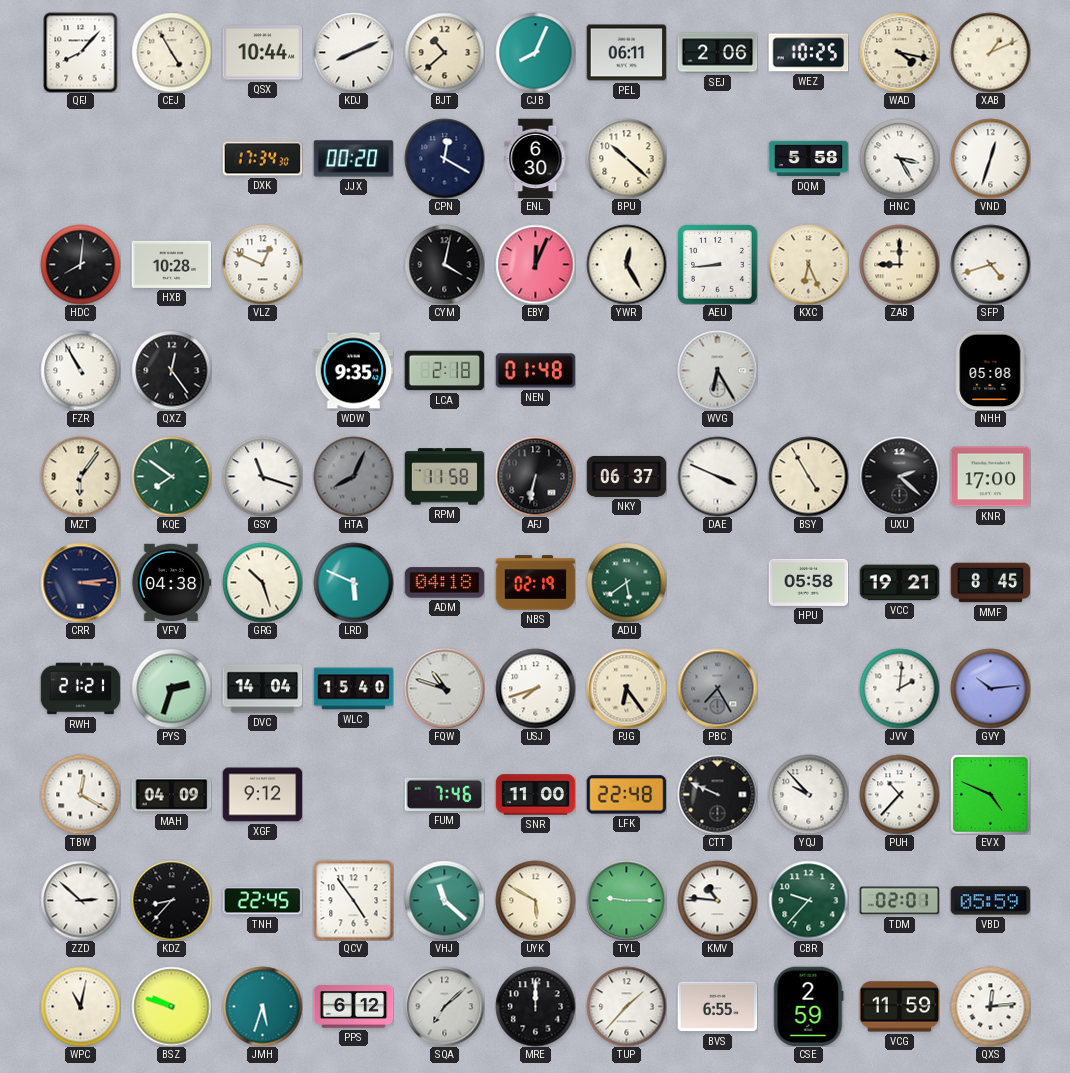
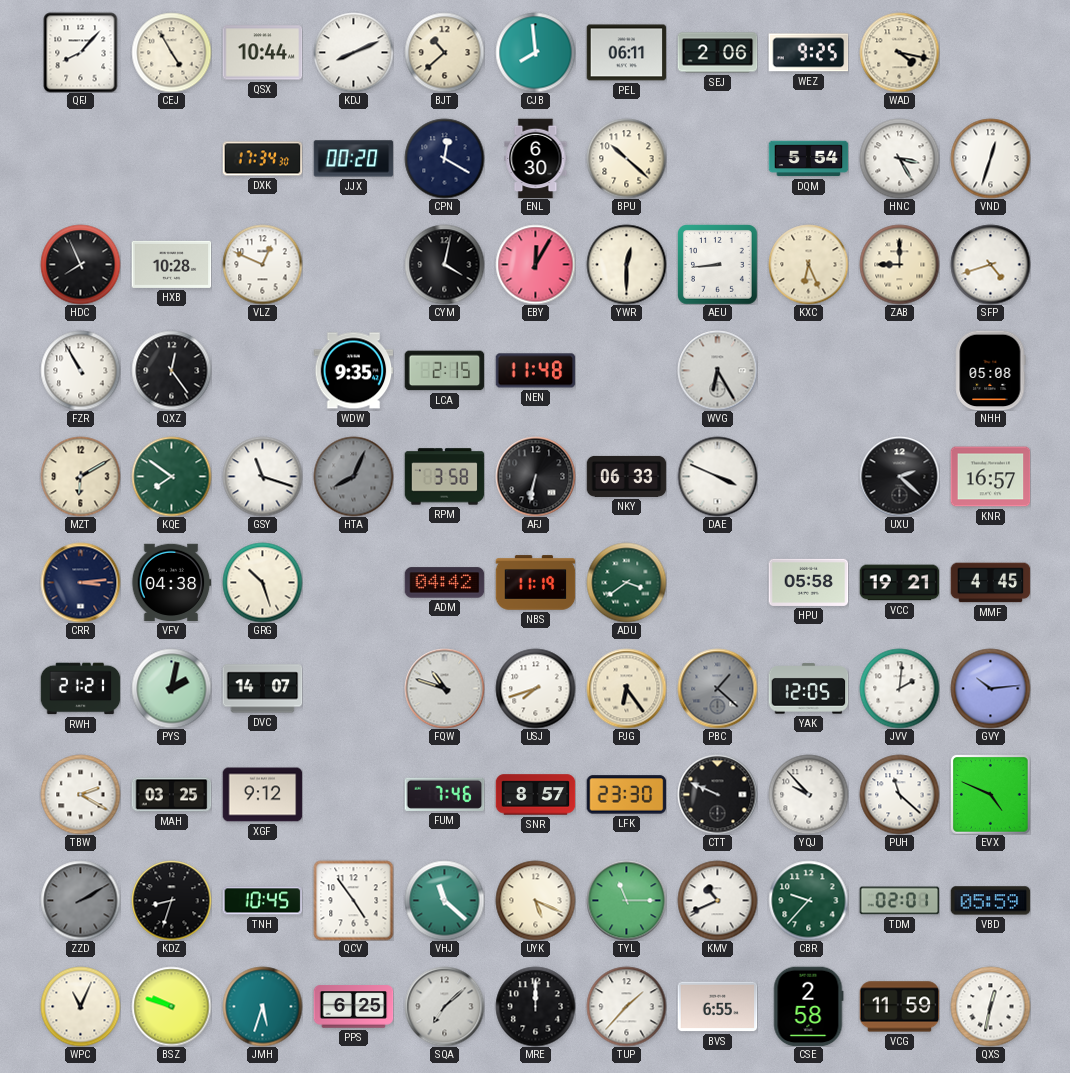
CJB: 8:04 -> 7:59 (535, 52)
WEZ: 10:25 -> 9:25 (808, 53)
XAB: 1:11 -> none (990, 52)
DQM: 5:58 -> 5:54 (808, 159)
HDC: 8:01 -> 7:56 (80, 264)
EBY: 12:04 -> 12:05 (535, 264)
YWR: 12:25 -> 12:30 (626, 264)
LCA: 2:18 -> 2:15 (444, 371)
NEN: 01:48 -> 11:48 (535, 371)
MZT: 6:06 -> 6:10 (80, 476)
RPM: 11:58 -> 3:58 (444, 477)
NKY: 06:37 -> 06:33 (626, 476)
BSY: 4:55 -> none (808, 476)
KNR: 17:00 -> 16:57 (990, 477)
LRD: 5:49 -> none (353, 582)
ADM: 04:18 -> 04:42 (444, 583)
NBS: 02:19 -> 11:19 (535, 583)
ADU: 5:39 -> 3:39 (626, 582)
MMF: 8:45 -> 4:45 (990, 583)
PYS: 2:33 -> 2:02 (171, 688)
DVC: 14:04 -> 14:07 (262, 689)
WLC: 15:40 -> none (353, 689)
PBC: 7:25 -> 1:22 (717, 688)
YAK: none -> 12:05 (808, 689)
TBW: 12:20 -> 2:20 (80, 794)
MAH: 04:09 -> 03:25 (171, 795)
SNR: 11:00 -> 8:57 (535, 795)
LFK: 22:48 -> 23:30 (626, 795)
PUH: 10:37 -> 11:22 (899, 794)
ZZD: 2:52 -> 2:10 (80, 900)
ZZD dial: white -> grey (80, 900)
KDZ: 8:37 -> 8:33 (171, 900)
TNH: 22:45 -> 10:45 (262, 901)
UYK: 5:50 -> 5:19 (535, 900)
TYL: 9:15 -> 11:15 (626, 900)
KMV: 10:46 -> 10:41 (717, 900)
WPC: 11:02 -> 11:04 (80, 1006)
PPS: 6:12 -> 6:25 (353, 1007)
CSE: 2:59 -> 2:58 (808, 1006)
QXS: 12:14 -> 12:32 (990, 1006)
